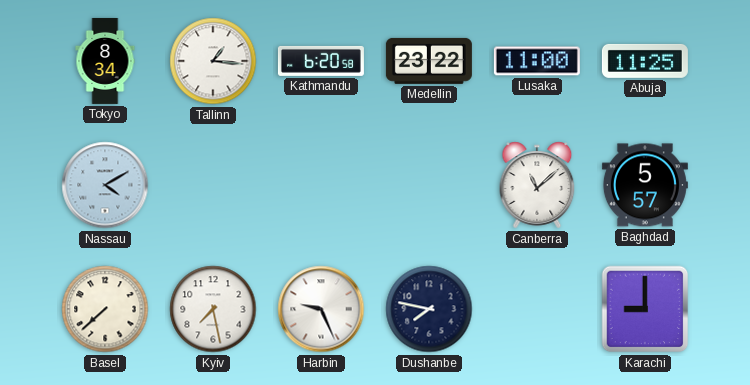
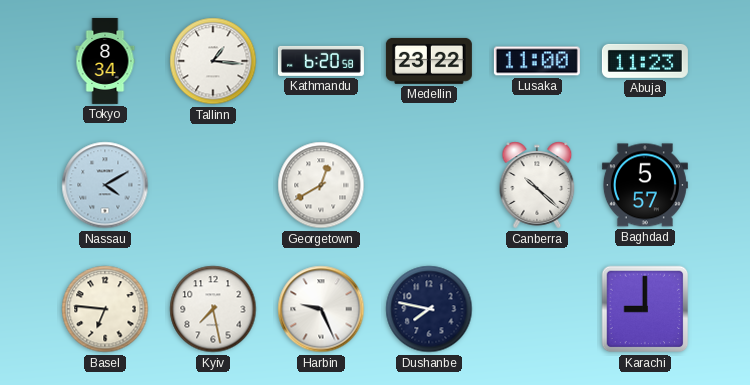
Abuja: 11:25 -> 11:23 (645, 61)
Georgetown: none -> 12:40 (321, 185)
Canberra: 11:08 -> 10:22 (537, 185)
Basel: 7:38 -> 6:46 (105, 309)
